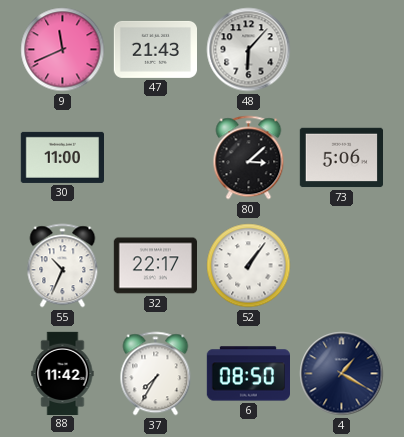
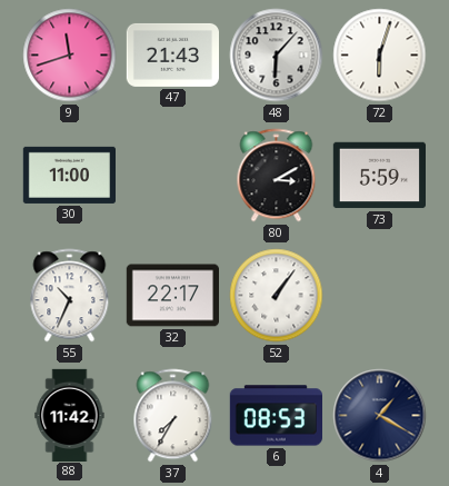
9: 11:41 -> 11:42 (70, 56)
72: none -> 6:03 (380, 56)
80: 3:08 -> 3:10 (277, 176)
73: 5:06 -> 5:59 (379, 176)
6: 08:50 -> 08:53 (276, 416)
